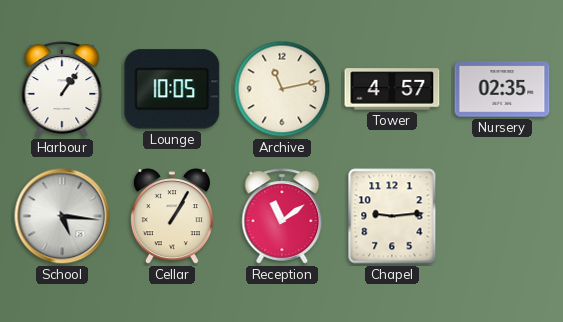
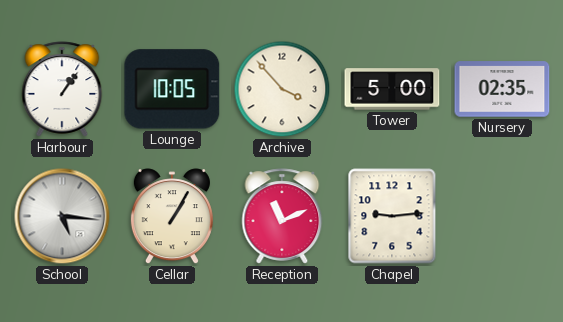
Archive: 11:13 -> 3:53 (282, 89)
Tower: 4:57 -> 5:00 (392, 89)
Reception: 11:09 -> 11:11 (282, 216)
